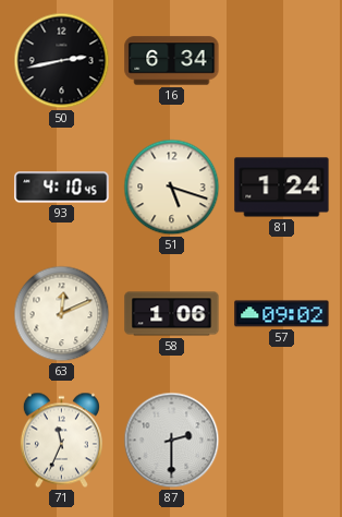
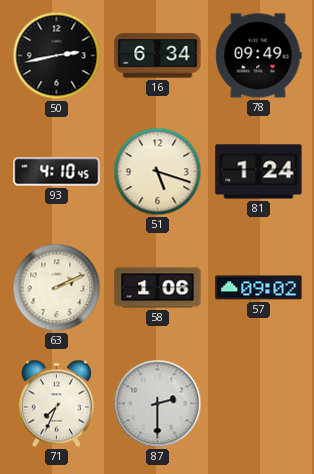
78: none -> 09:49 (259, 56)
63: 12:11 -> 2:11 (57, 288)
71: 11:34 -> 7:34 (56, 404)
